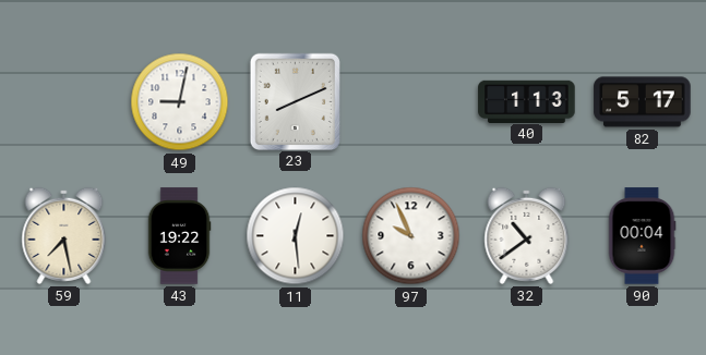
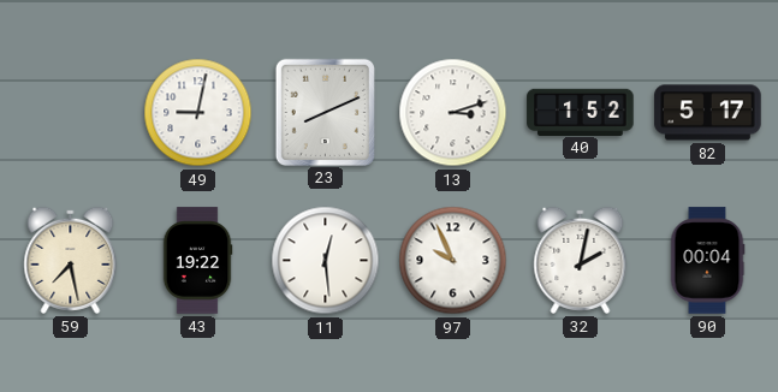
13: none -> 3:12 (453, 113)
40: 1:13 -> 1:52 (581, 112)
32: 10:39 -> 2:02 (581, 260)
